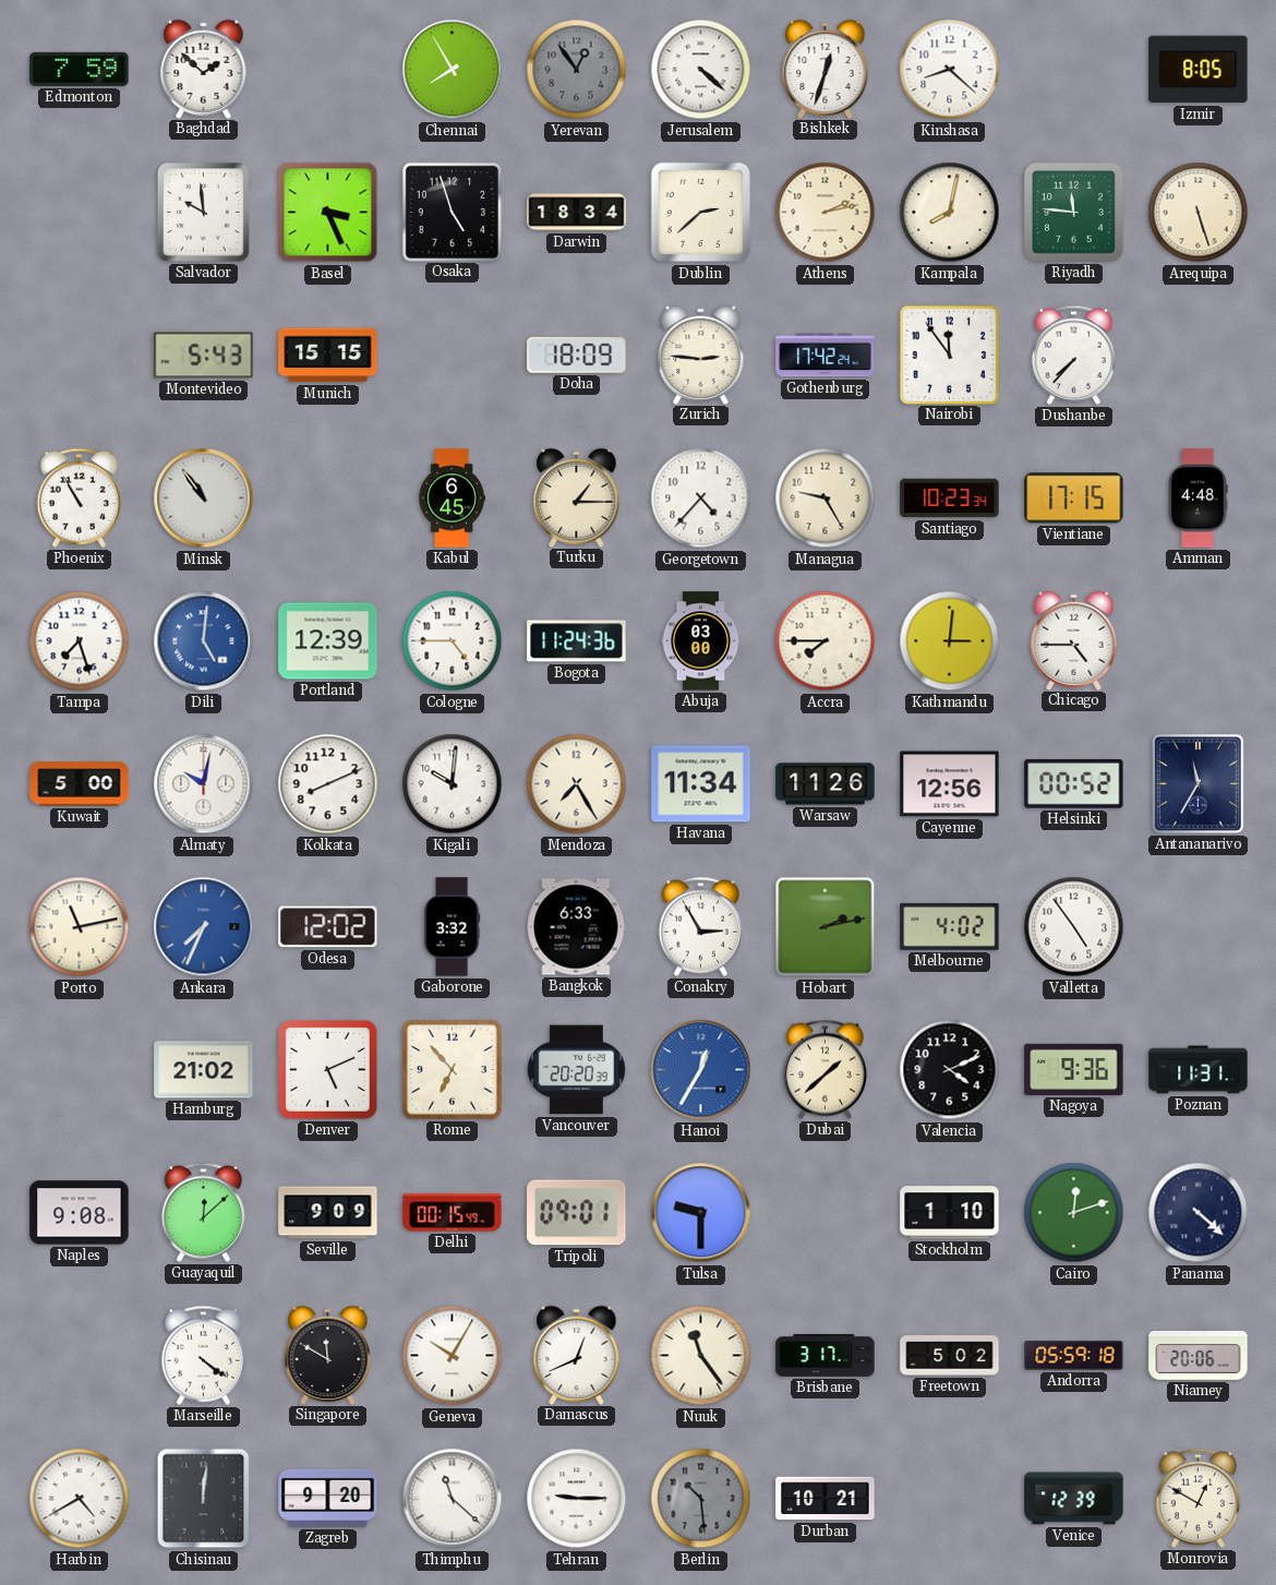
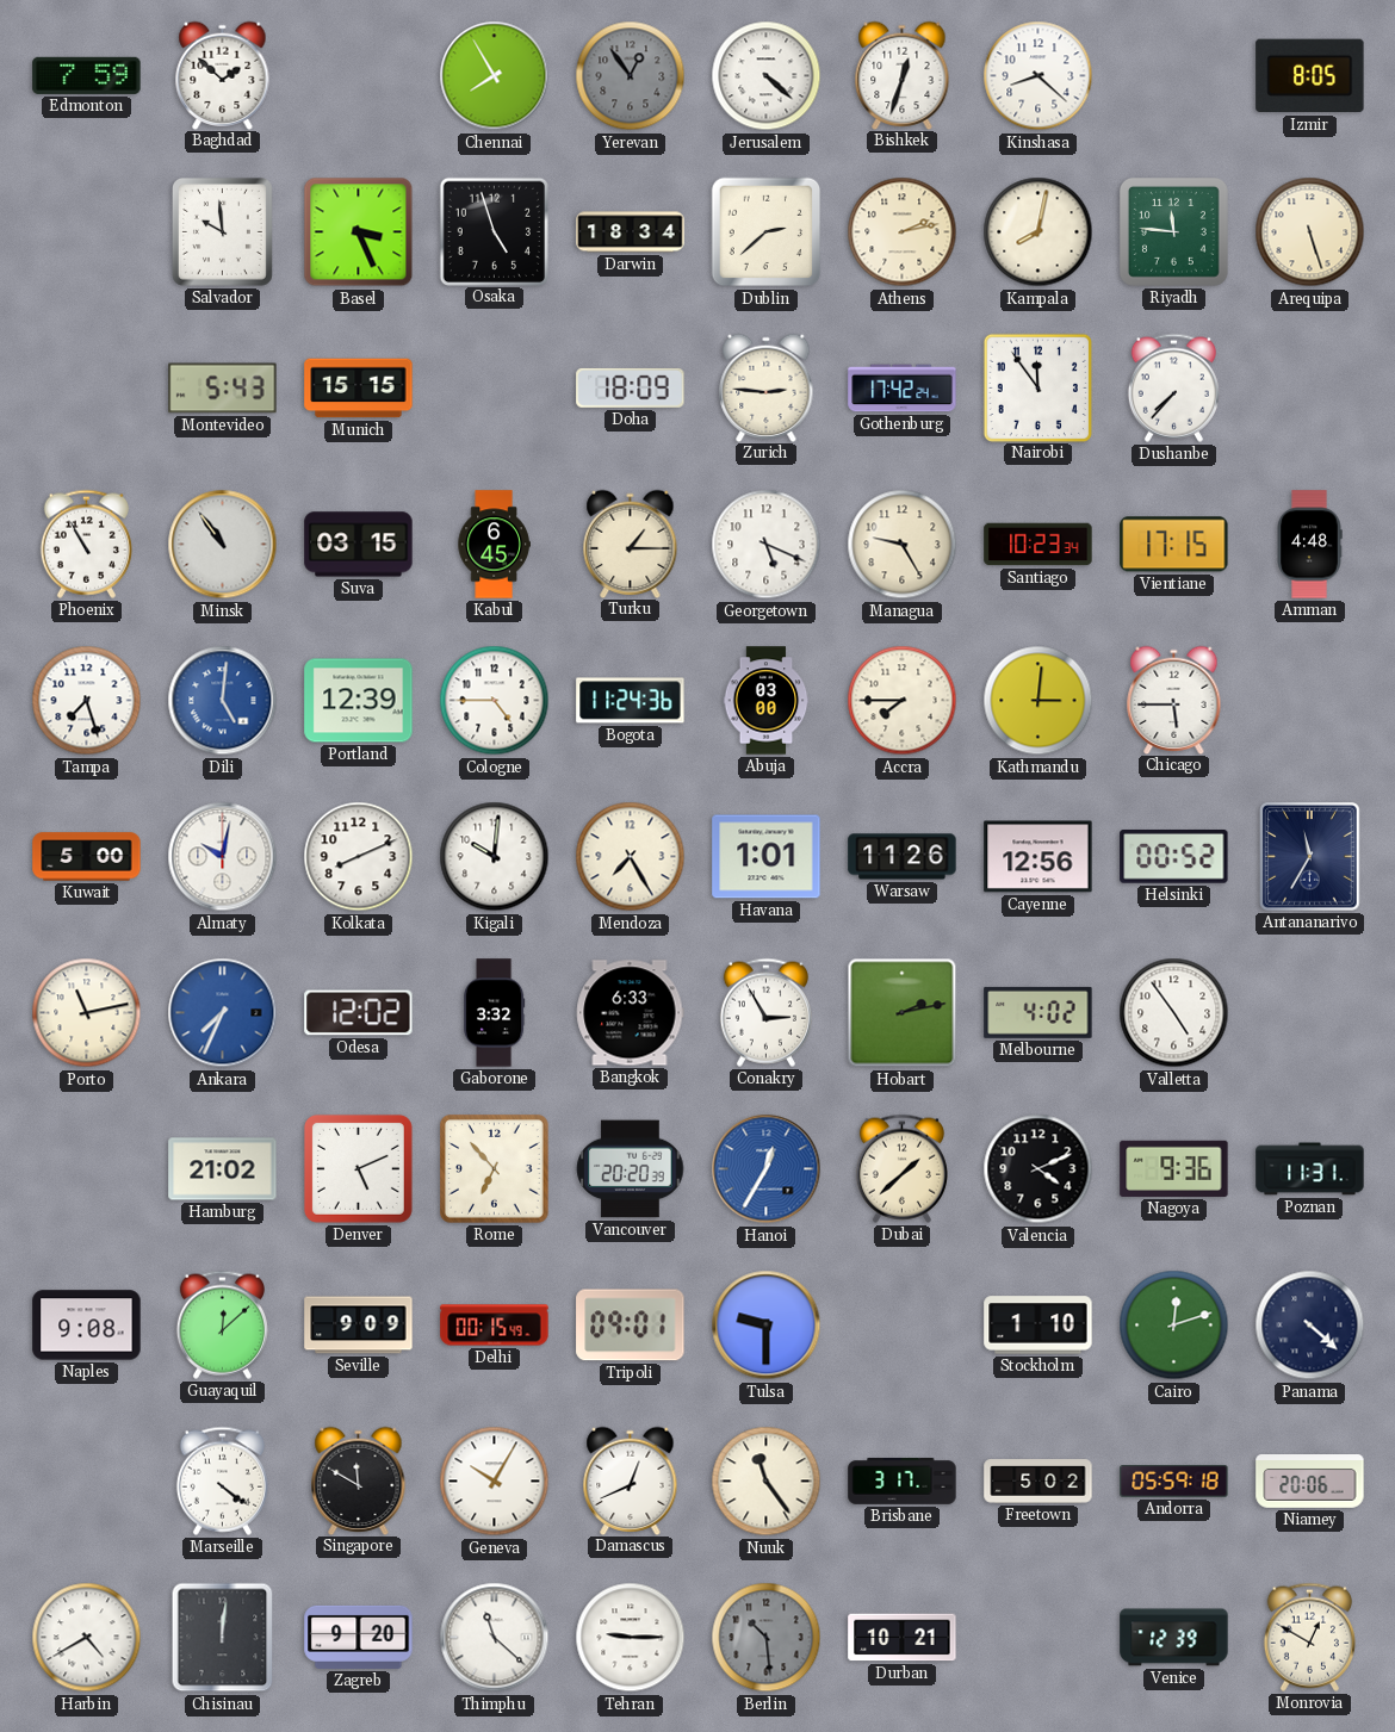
Suva: none -> 03:15 (359, 545)
Georgetown: 4:37 -> 5:19 (767, 545)
Chicago: 4:45 -> 5:45 (1174, 700)
Havana: 11:34 -> 1:01 (767, 857)
